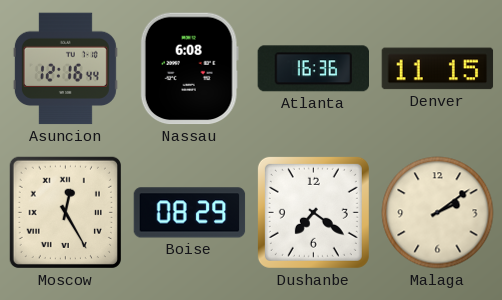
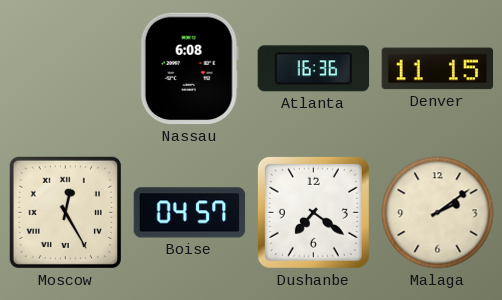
Asuncion: 12:16 -> none (65, 69)
Boise: 08:29 -> 04:57 (190, 213)
